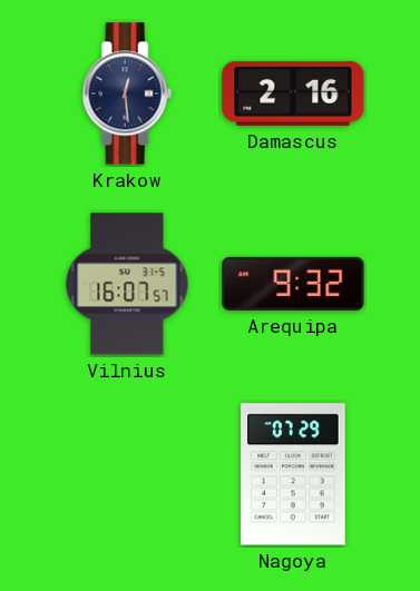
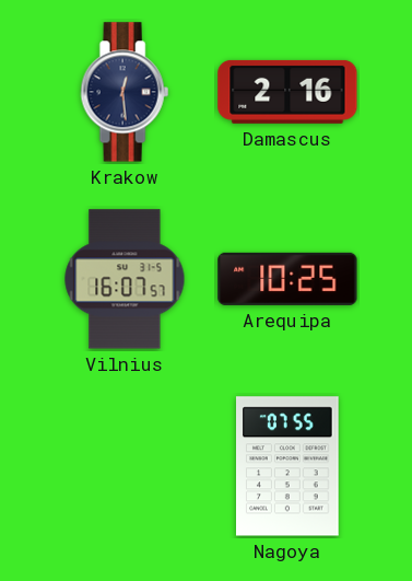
Arequipa: 9:32 -> 10:25 (287, 279)
Nagoya: 07:29 -> 07:55 (289, 466)
